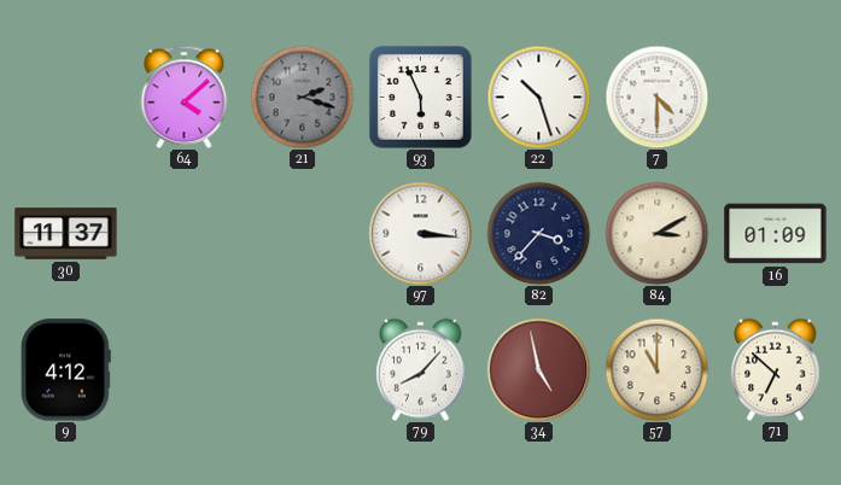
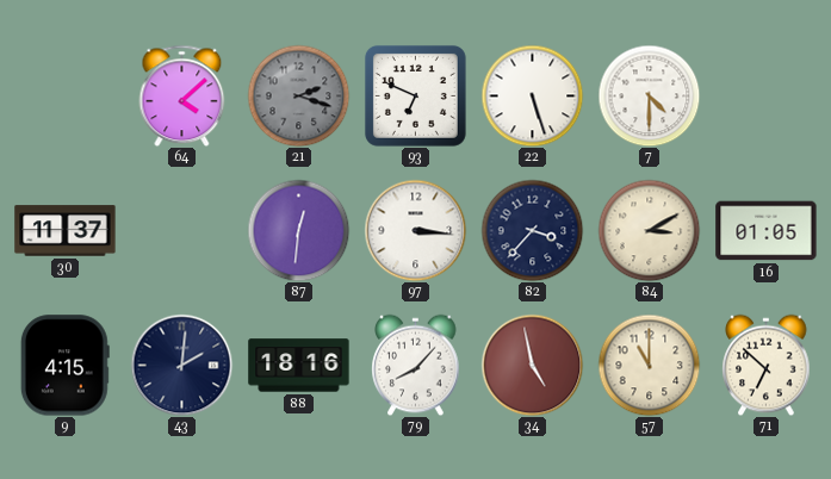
93: 5:56 -> 6:49 (415, 95)
22: 10:27 -> 5:27 (532, 95)
87: none -> 12:31 (298, 230)
16: 01:09 -> 01:05 (767, 231)
9: 4:12 -> 4:15 (64, 366)
43: none -> 2:01 (181, 365)
88: none -> 18:16 (299, 366)
